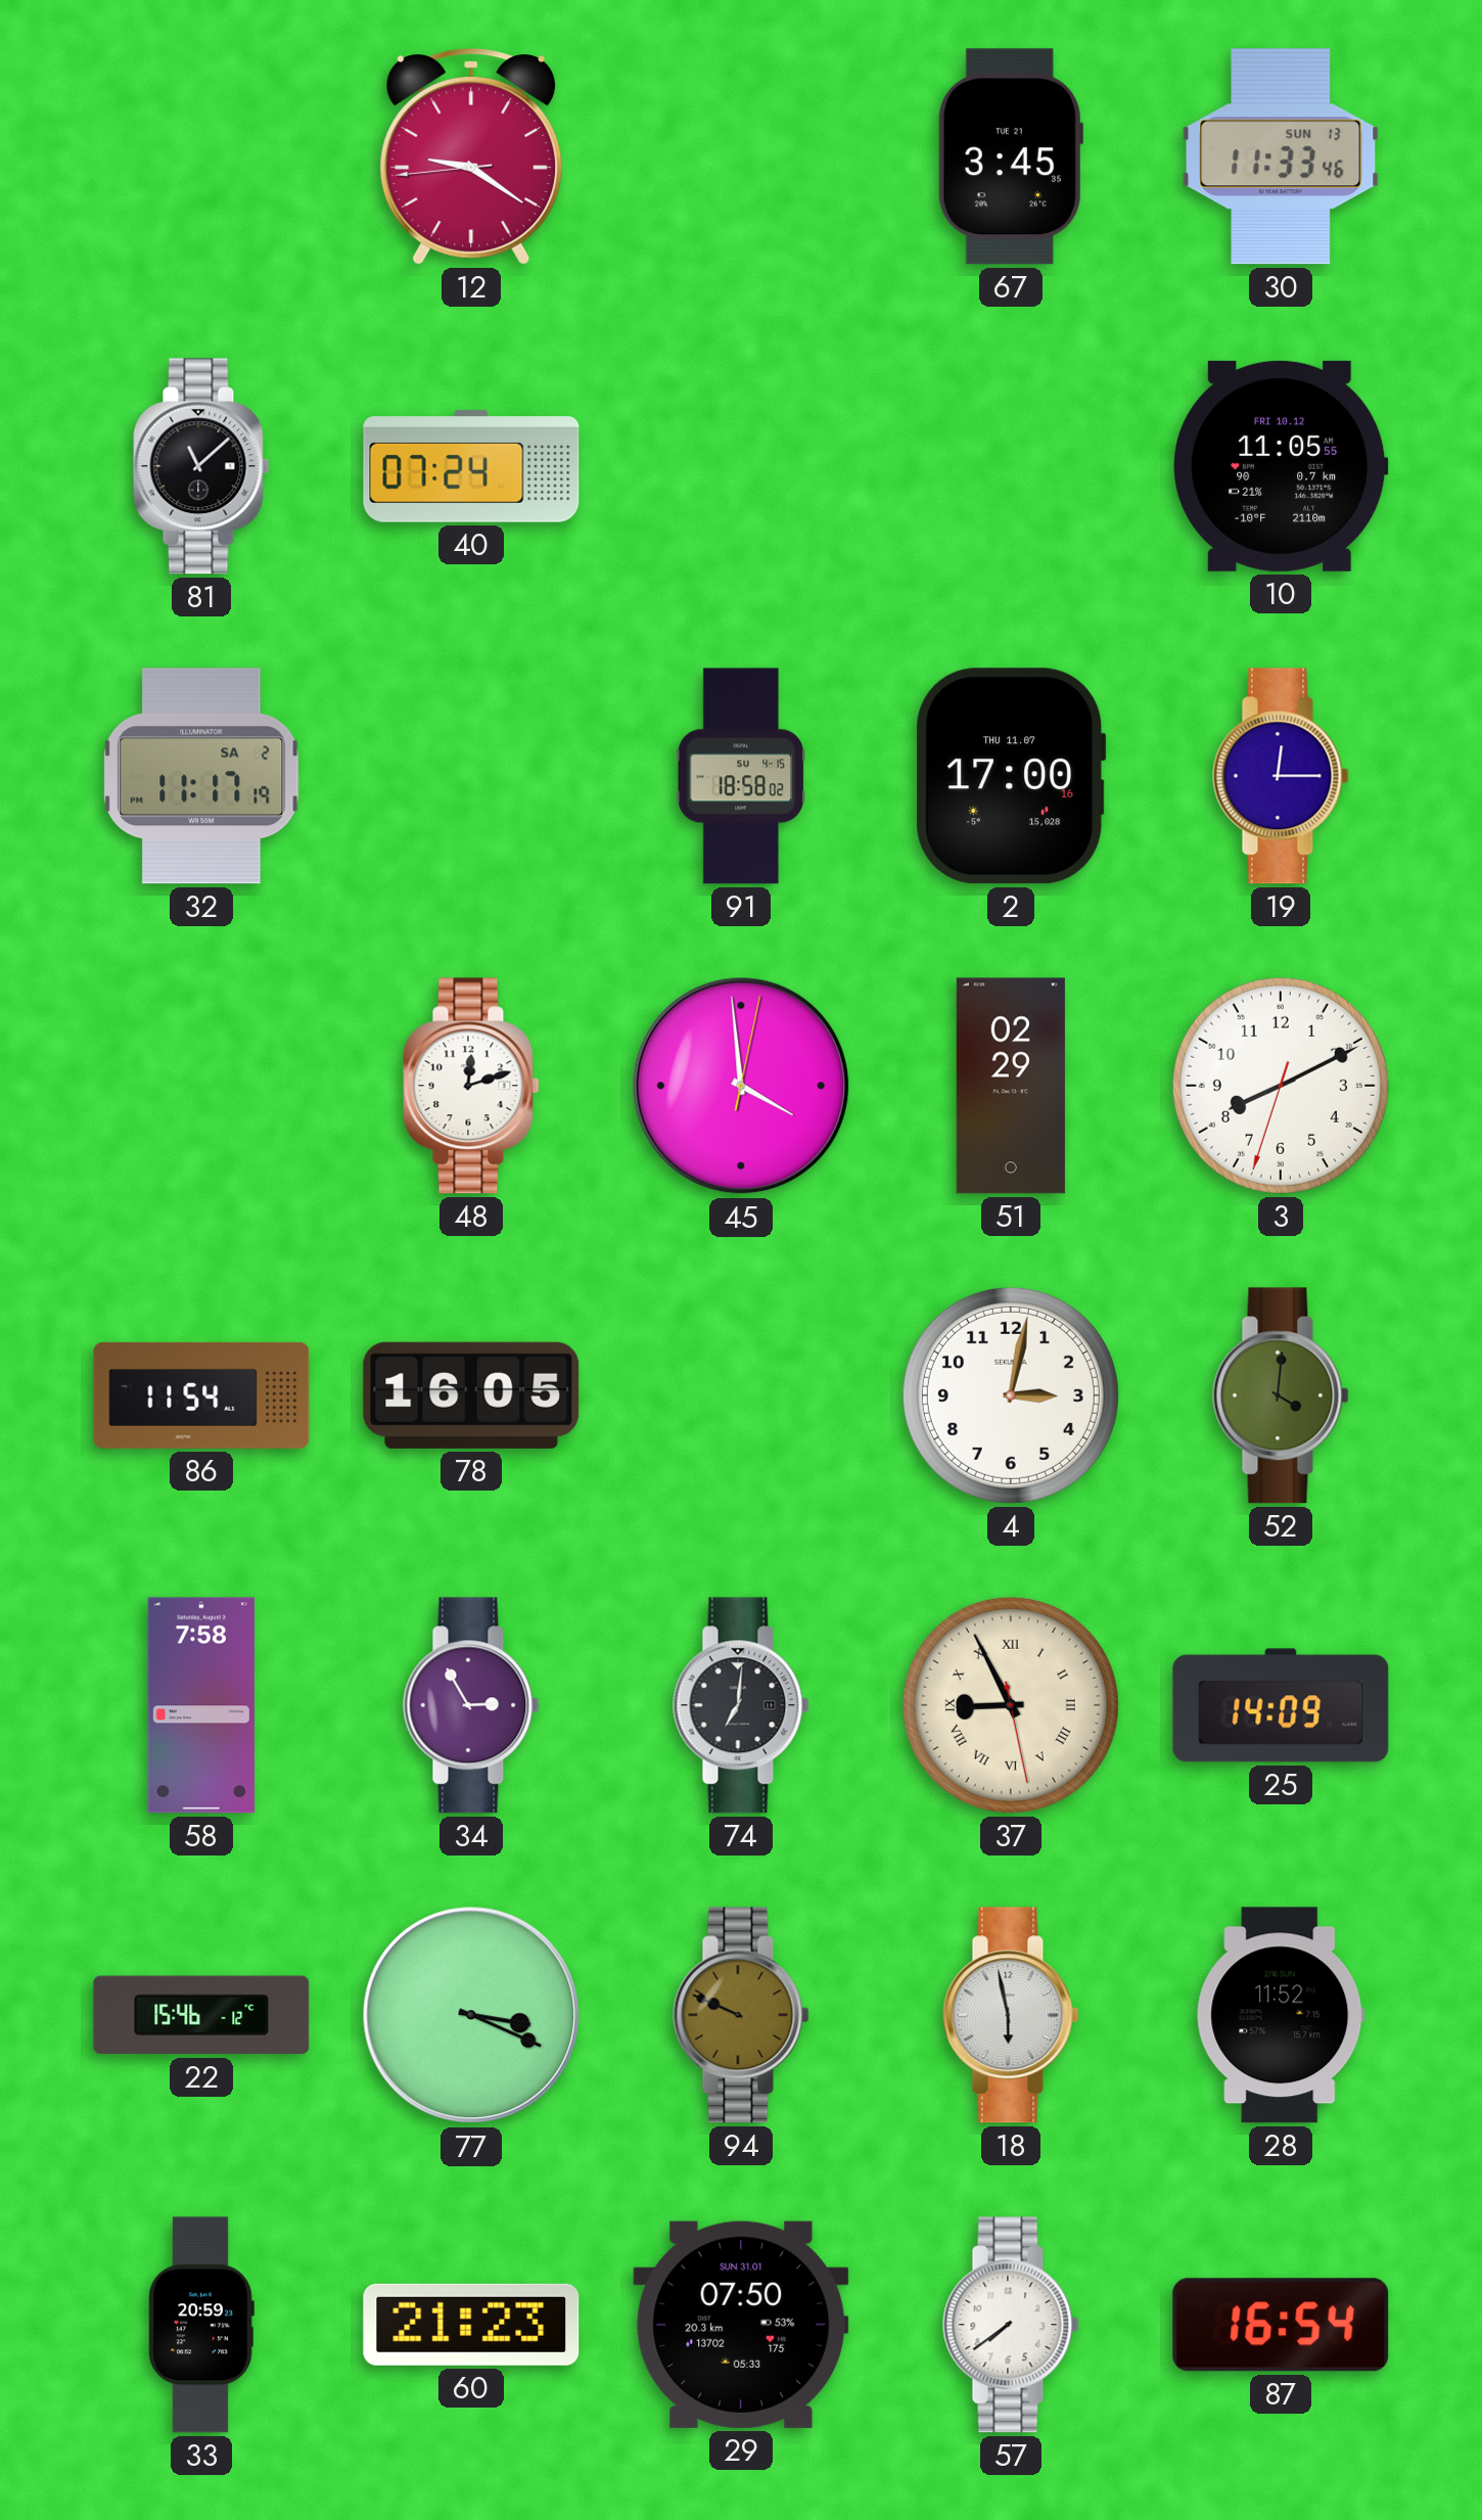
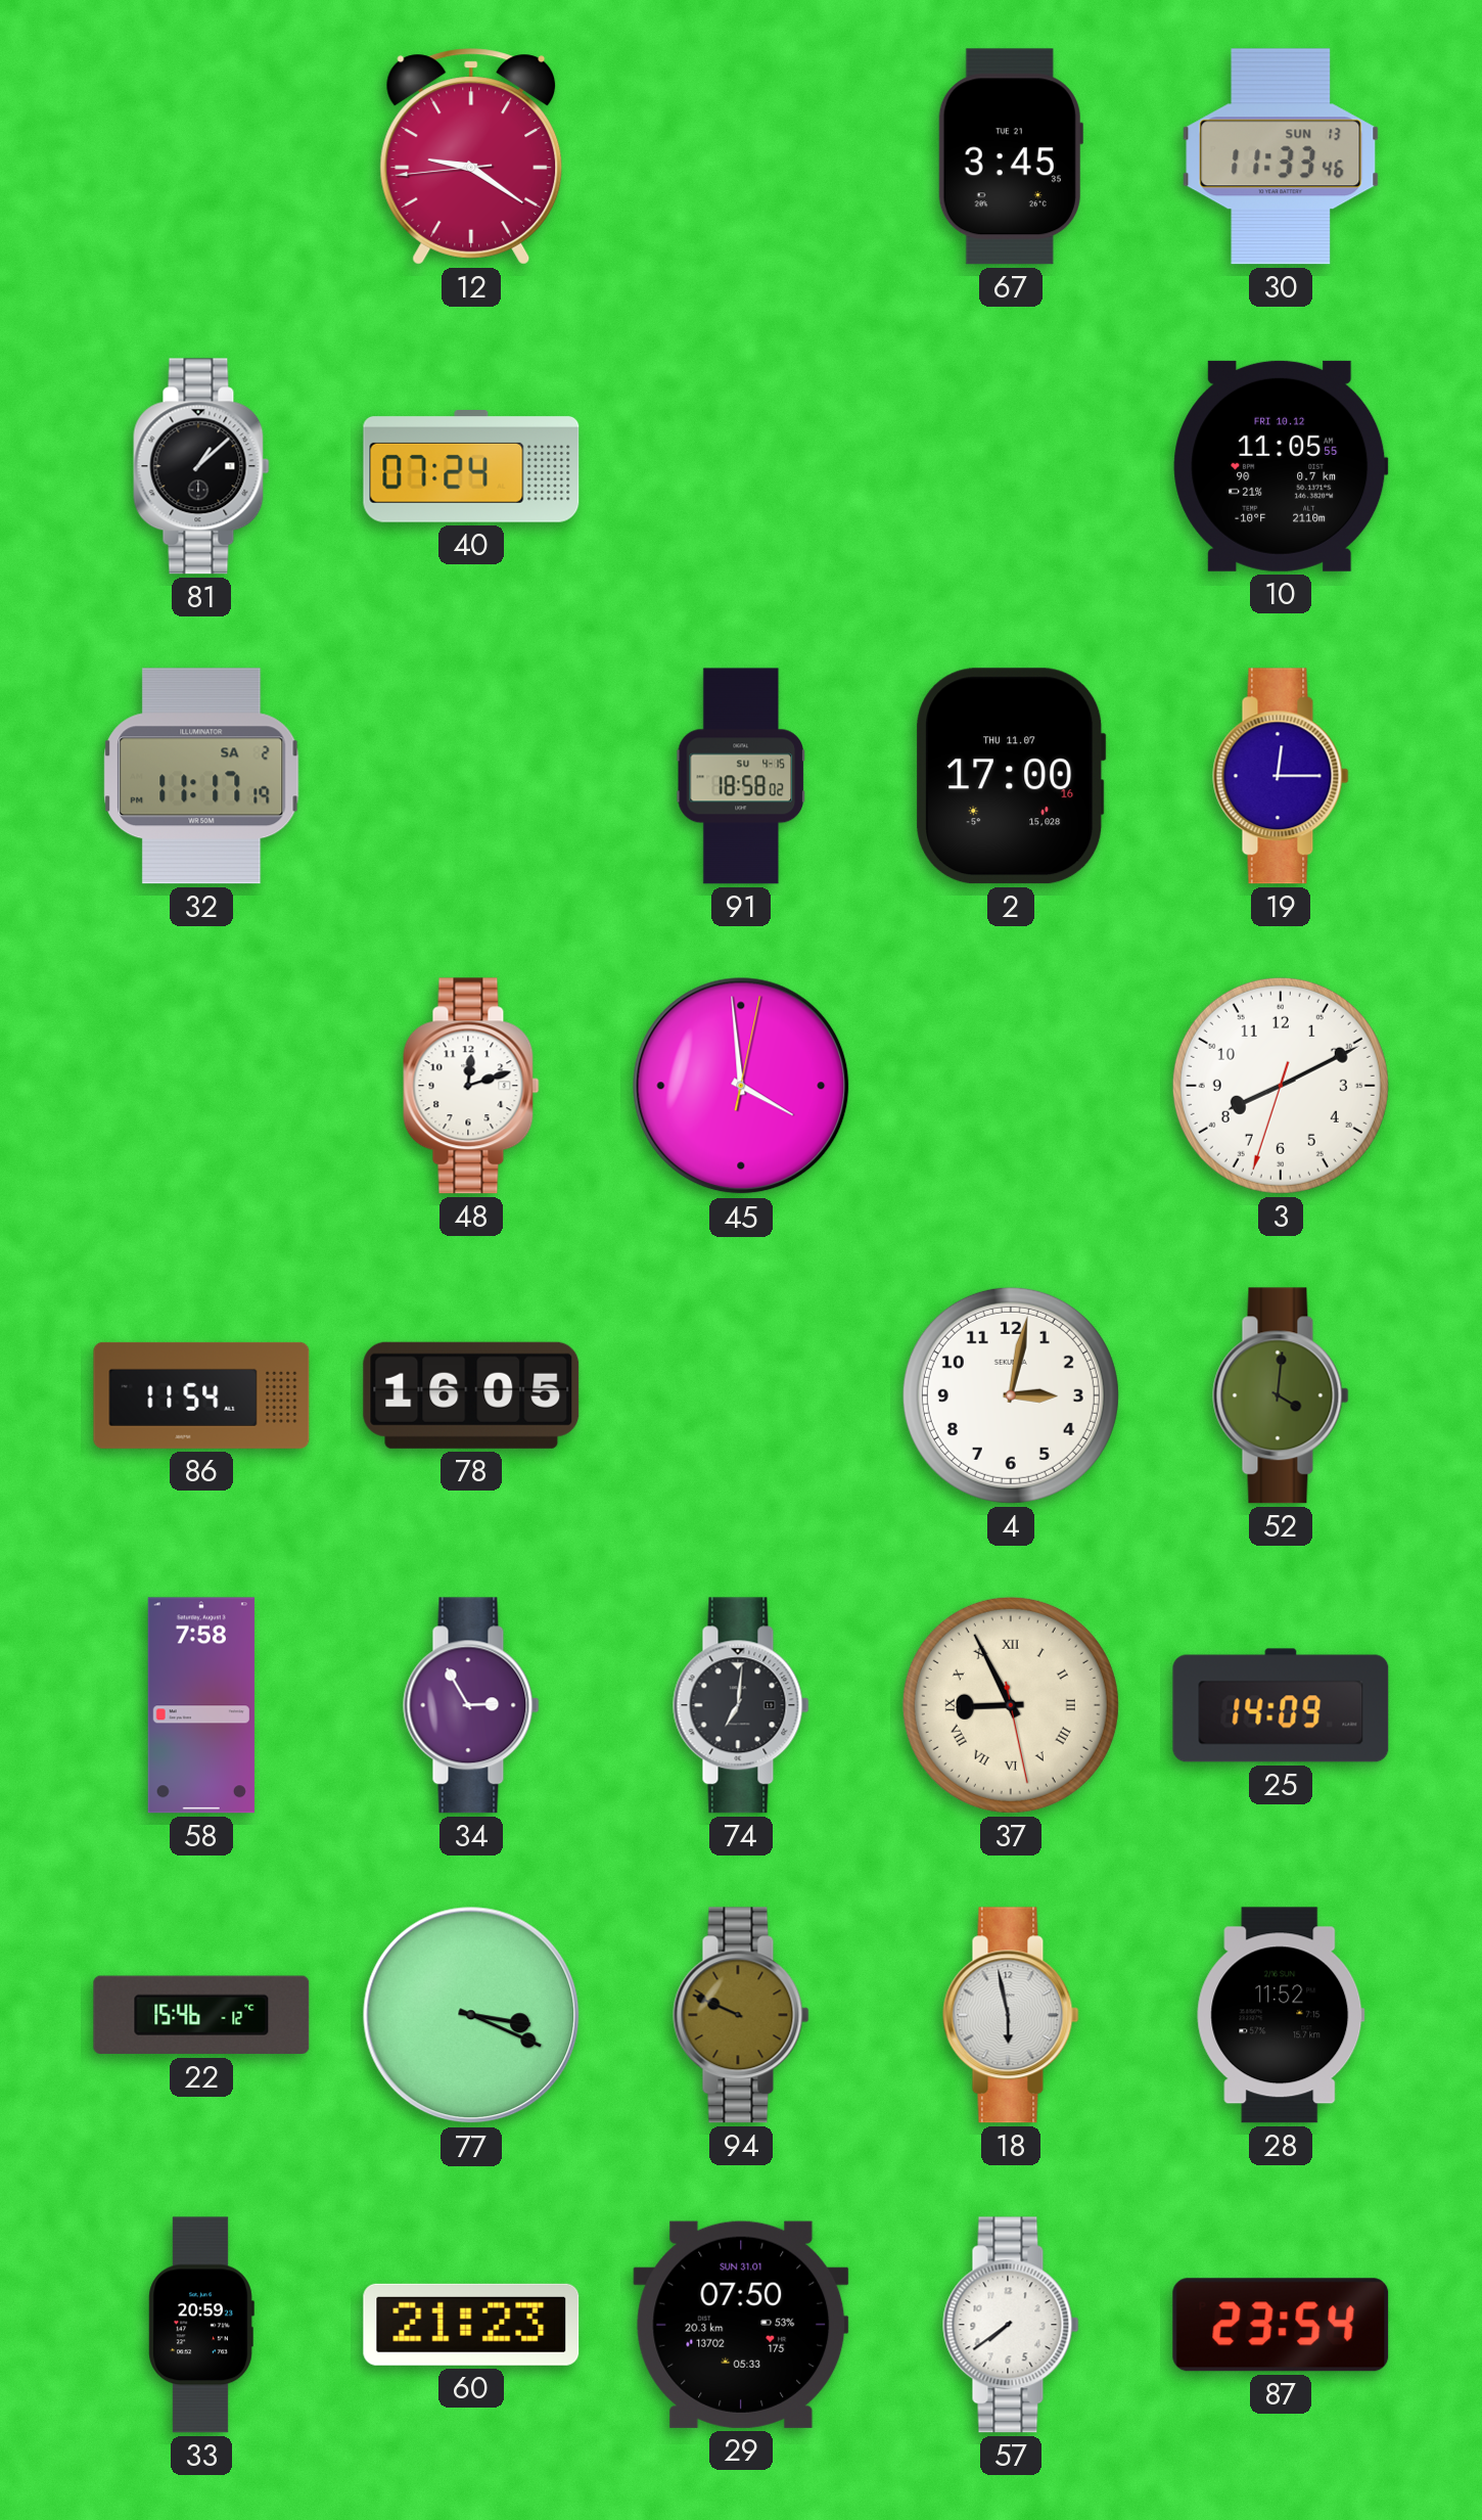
81: 11:08 -> 1:08 (201, 466)
51: 02:29 -> none (1011, 1086)
87: 16:54 -> 23:54 (1281, 2325)
